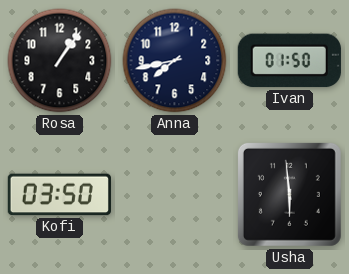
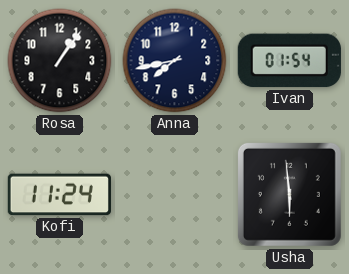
Ivan: 01:50 -> 01:54 (289, 61)
Kofi: 03:50 -> 11:24 (59, 195)
